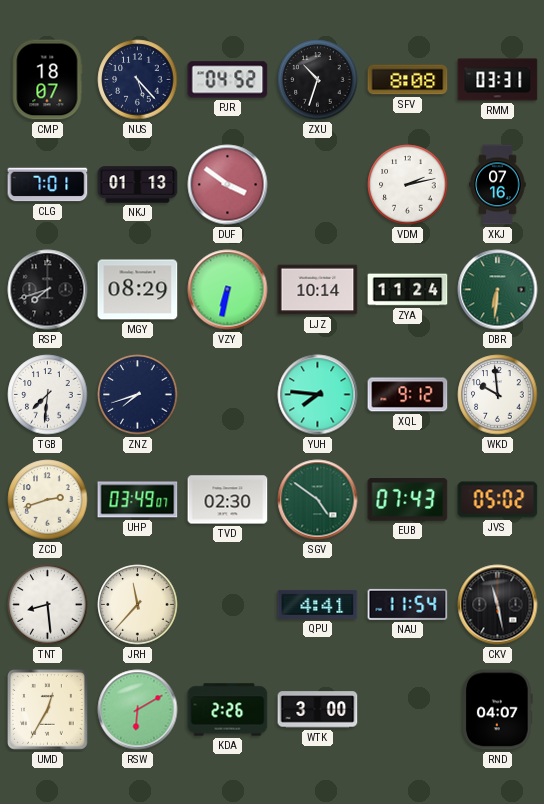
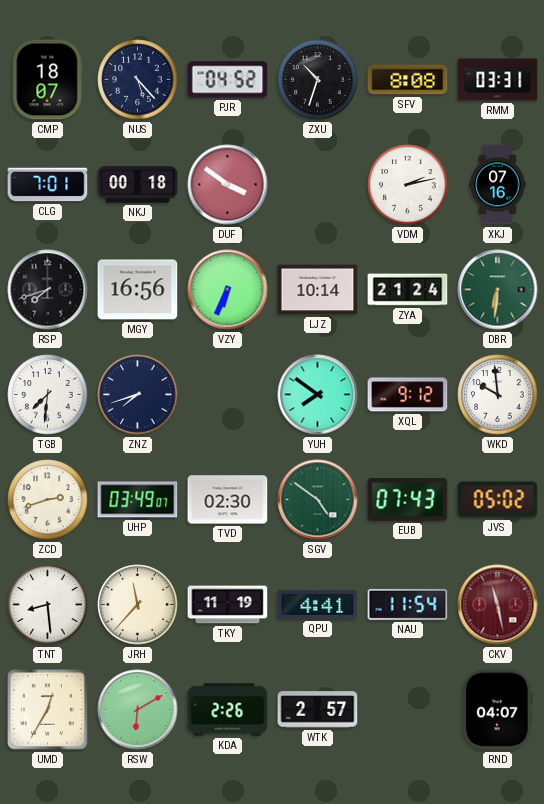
NKJ: 01:13 -> 00:18 (138, 185)
MGY: 08:29 -> 16:56 (138, 290)
VZY: 6:32 -> 6:34 (228, 290)
ZYA: 11:24 -> 21:24 (408, 290)
YUH: 7:46 -> 7:51 (318, 395)
TKY: none -> 11:19 (228, 605)
CKV dial: black -> burgundy (498, 605)
WTK: 3:00 -> 2:57 (318, 710)
